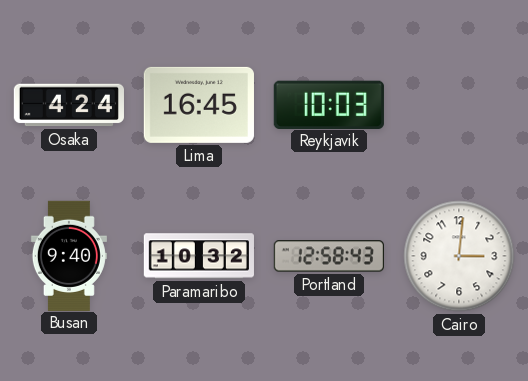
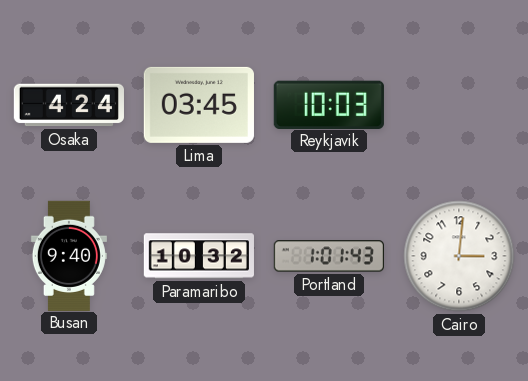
Lima: 16:45 -> 03:45 (199, 105)
Portland: 12:58 -> 1:01 (329, 256)
